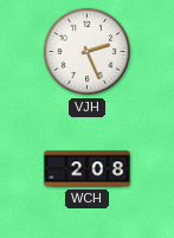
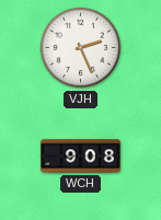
WCH: 2:08 -> 9:08 (81, 157)
